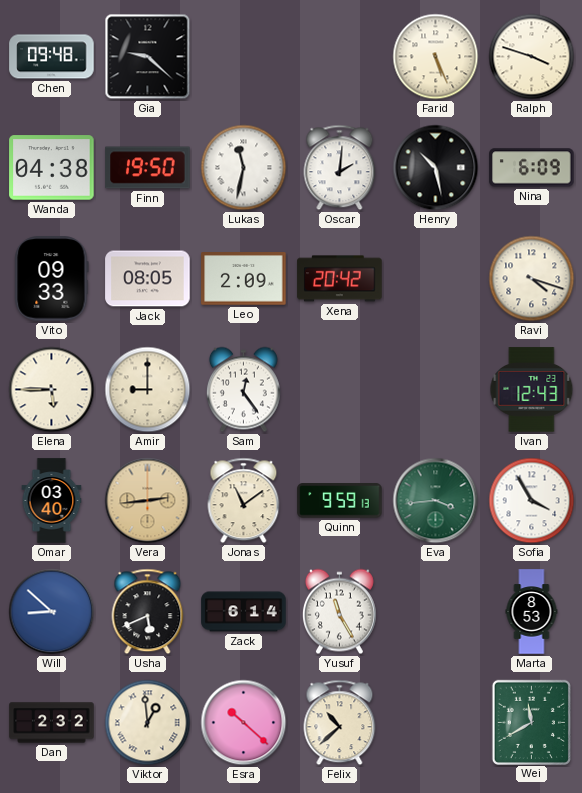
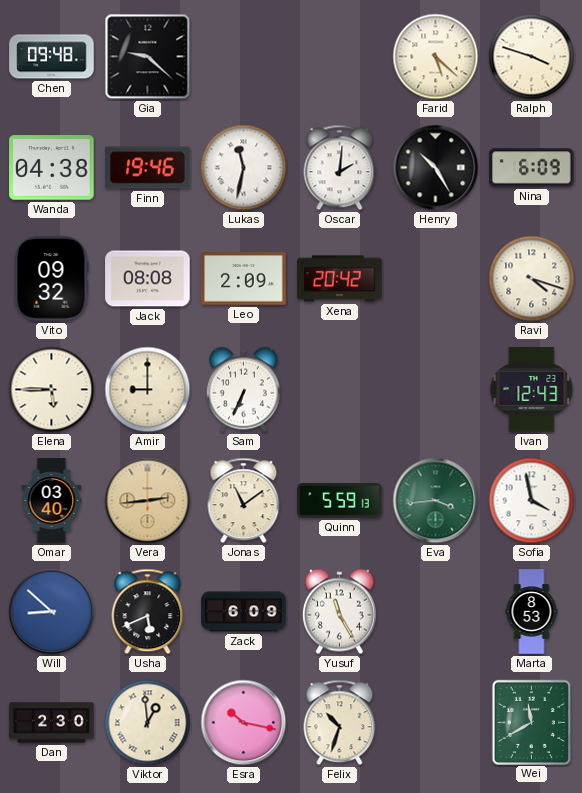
Farid: 5:26 -> 5:22 (436, 57)
Finn: 19:50 -> 19:46 (148, 168)
Henry: 10:28 -> 10:25 (436, 168)
Vito: 09:33 -> 09:32 (52, 279)
Jack: 08:05 -> 08:08 (148, 279)
Sam: 12:24 -> 6:34 (243, 390)
Quinn: 9:59 -> 5:59 (340, 501)
Sofia: 3:55 -> 3:58 (532, 501)
Zack: 6:14 -> 6:09 (244, 612)
Dan: 2:32 -> 2:30 (52, 723)
Esra: 10:22 -> 10:17 (244, 723)
Felix: 10:38 -> 10:33 (340, 723)
